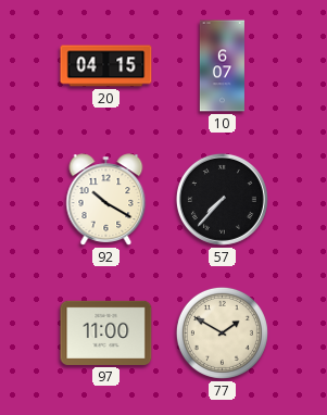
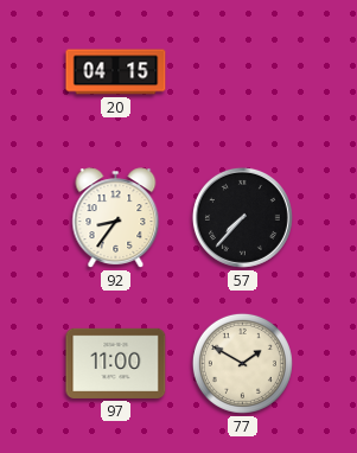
10: 6:07 -> none (222, 66)
92: 10:20 -> 8:36 (116, 218)
